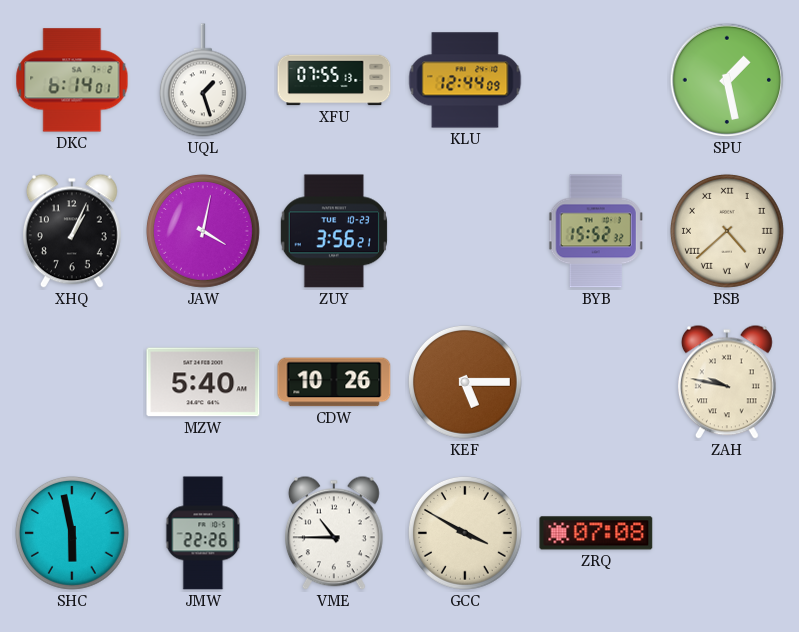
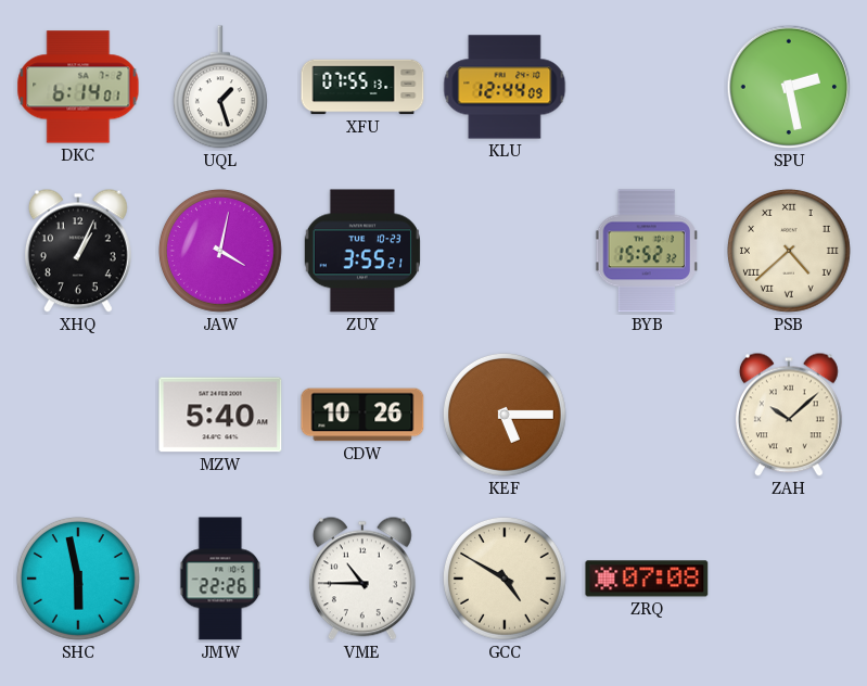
SPU: 1:28 -> 2:28 (789, 87)
ZUY: 3:56 -> 3:55 (362, 251)
ZAH: 9:47 -> 10:08 (789, 415)
GCC: 3:50 -> 4:50 (505, 579)
